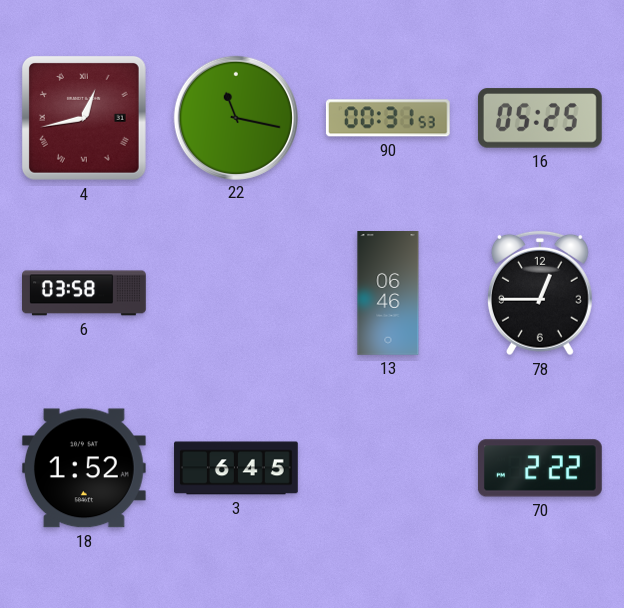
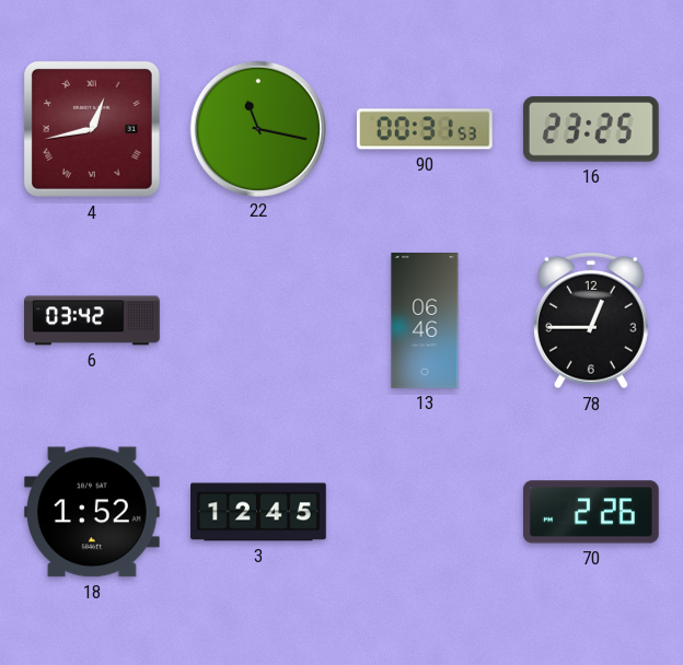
16: 05:25 -> 23:25 (591, 129)
6: 03:58 -> 03:42 (93, 320)
3: 6:45 -> 12:45 (258, 512)
70: 2:22 -> 2:26 (591, 512)
